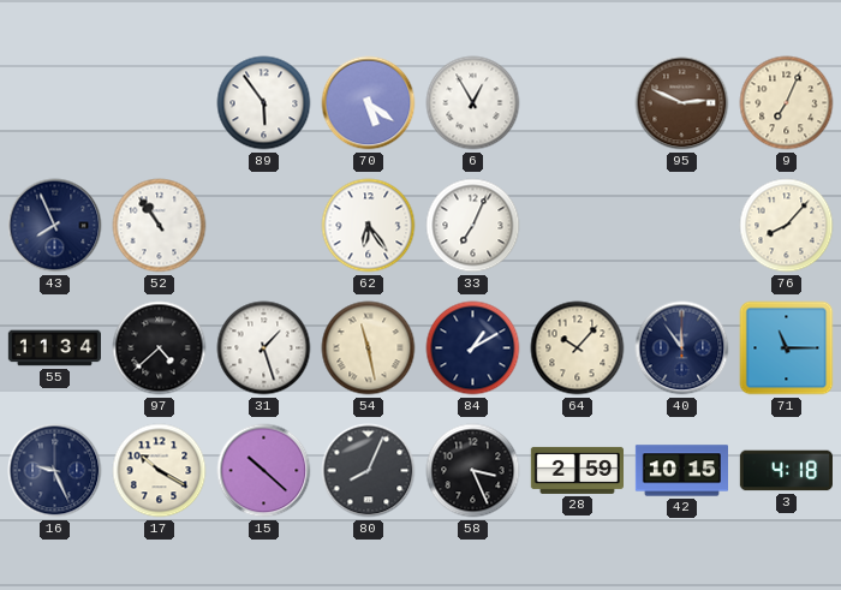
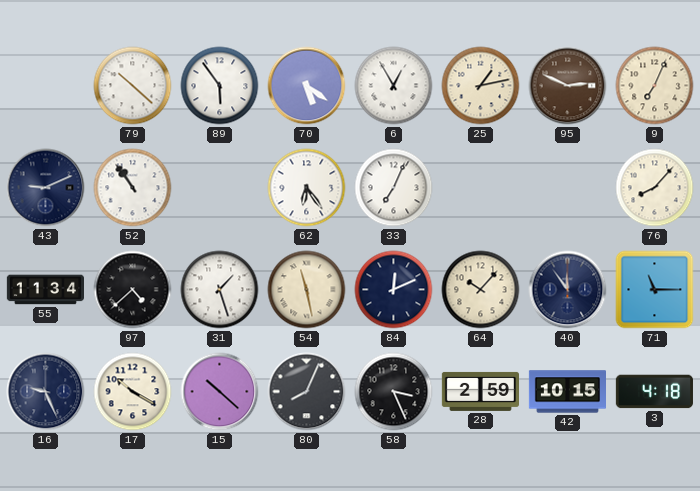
79: none -> 10:22 (133, 86)
25: none -> 1:13 (481, 86)
43: 7:56 -> 9:11 (46, 188)
84: 1:10 -> 12:11 (394, 290)
